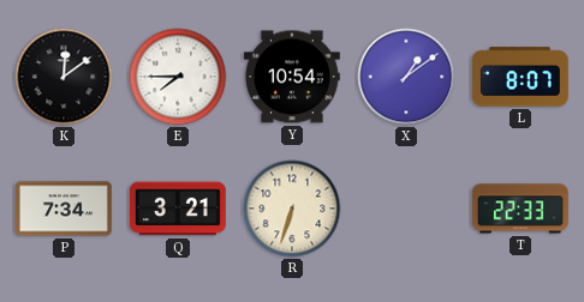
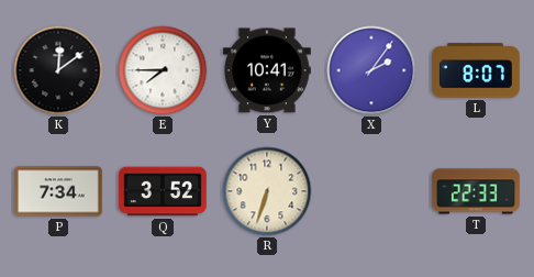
Y: 10:54 -> 10:41 (267, 70)
X: 1:09 -> 2:06 (371, 70)
Q: 3:21 -> 3:52 (163, 191)
